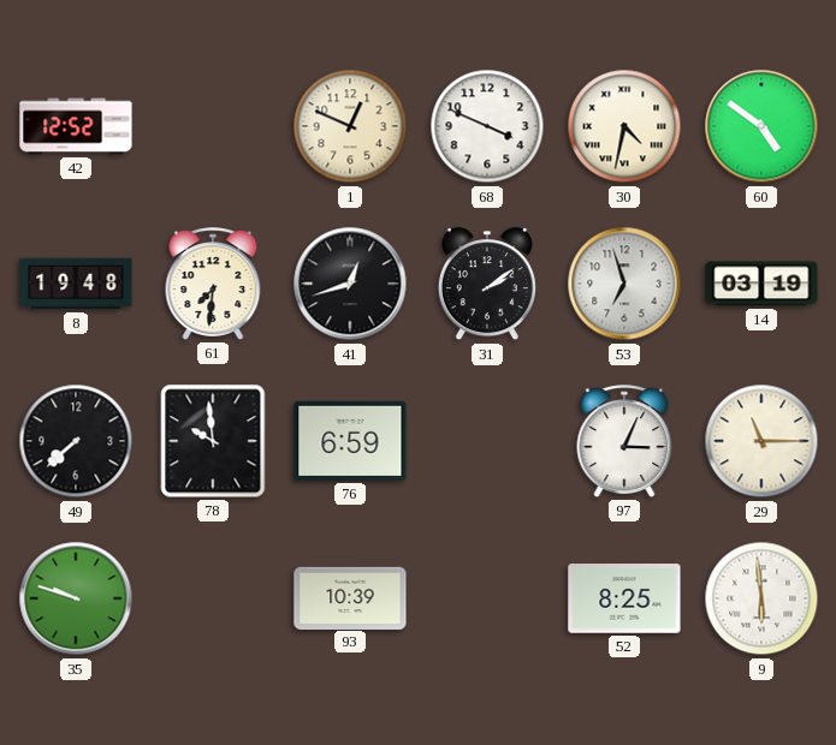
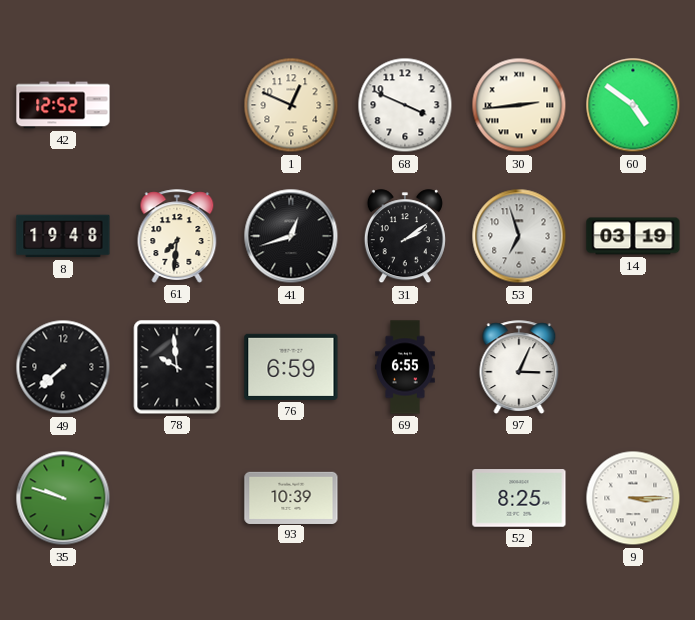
30: 4:32 -> 2:44 (519, 105)
69: none -> 6:55 (406, 367)
29: 11:15 -> none (761, 441)
9: 5:59 -> 3:15 (633, 498)
